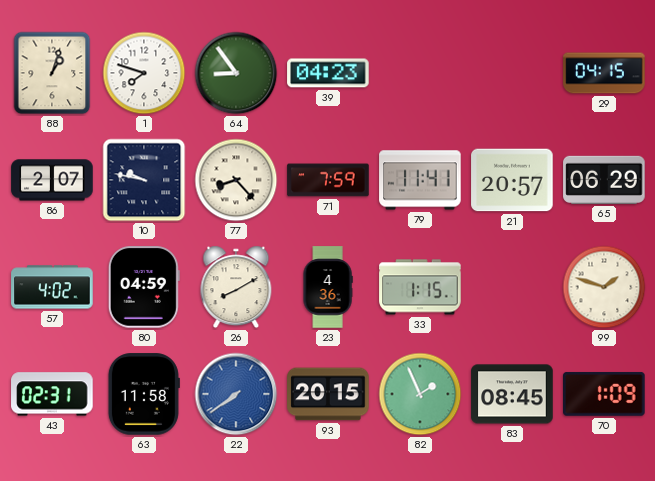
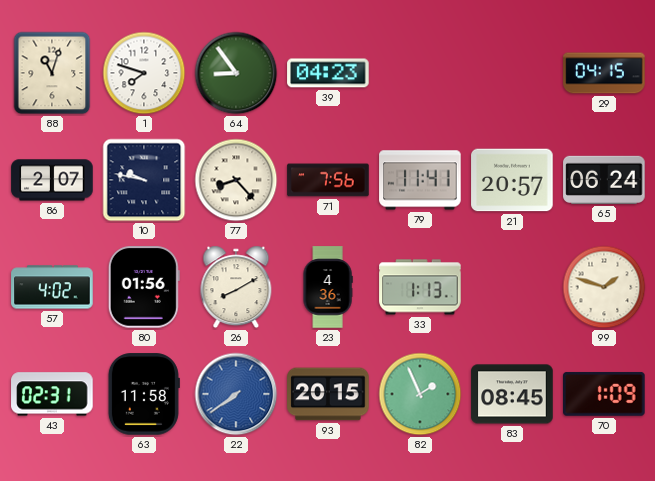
88: 1:03 -> 11:03 (52, 73)
71: 7:59 -> 7:56 (328, 180)
65: 06:29 -> 06:24 (604, 180)
80: 04:59 -> 01:56 (144, 287)
33: 1:15 -> 1:13 (420, 287)
